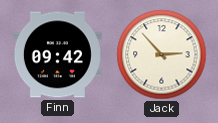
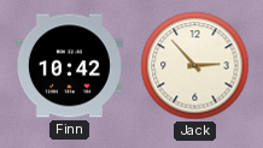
Finn: 09:42 -> 10:42 (69, 66)
